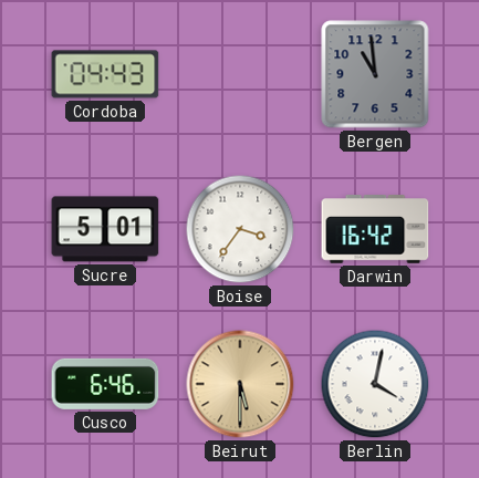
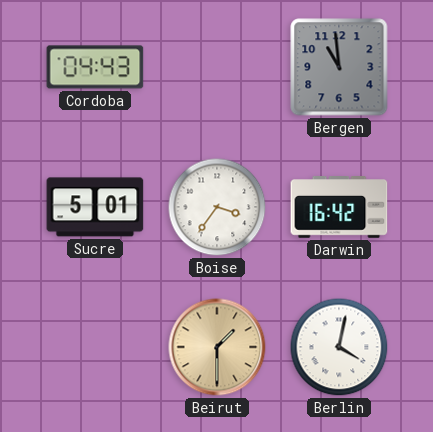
Cusco: 6:46 -> none (105, 384)
Beirut: 5:30 -> 1:30 (217, 347)
